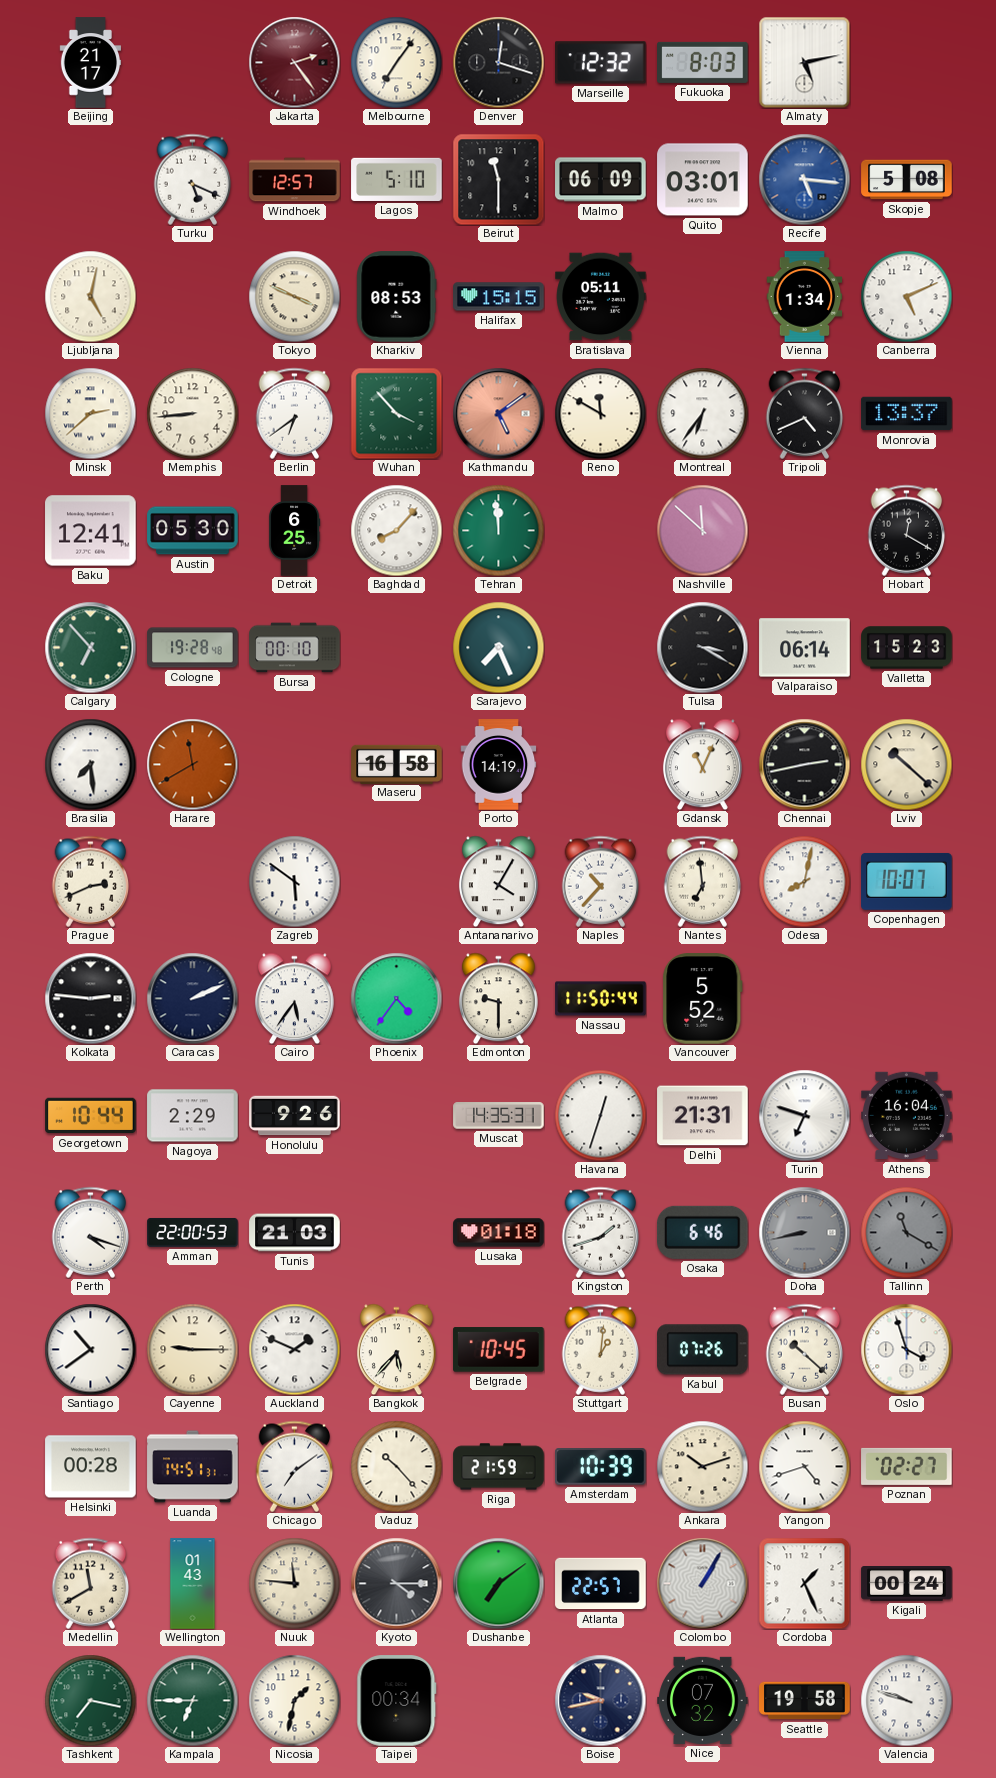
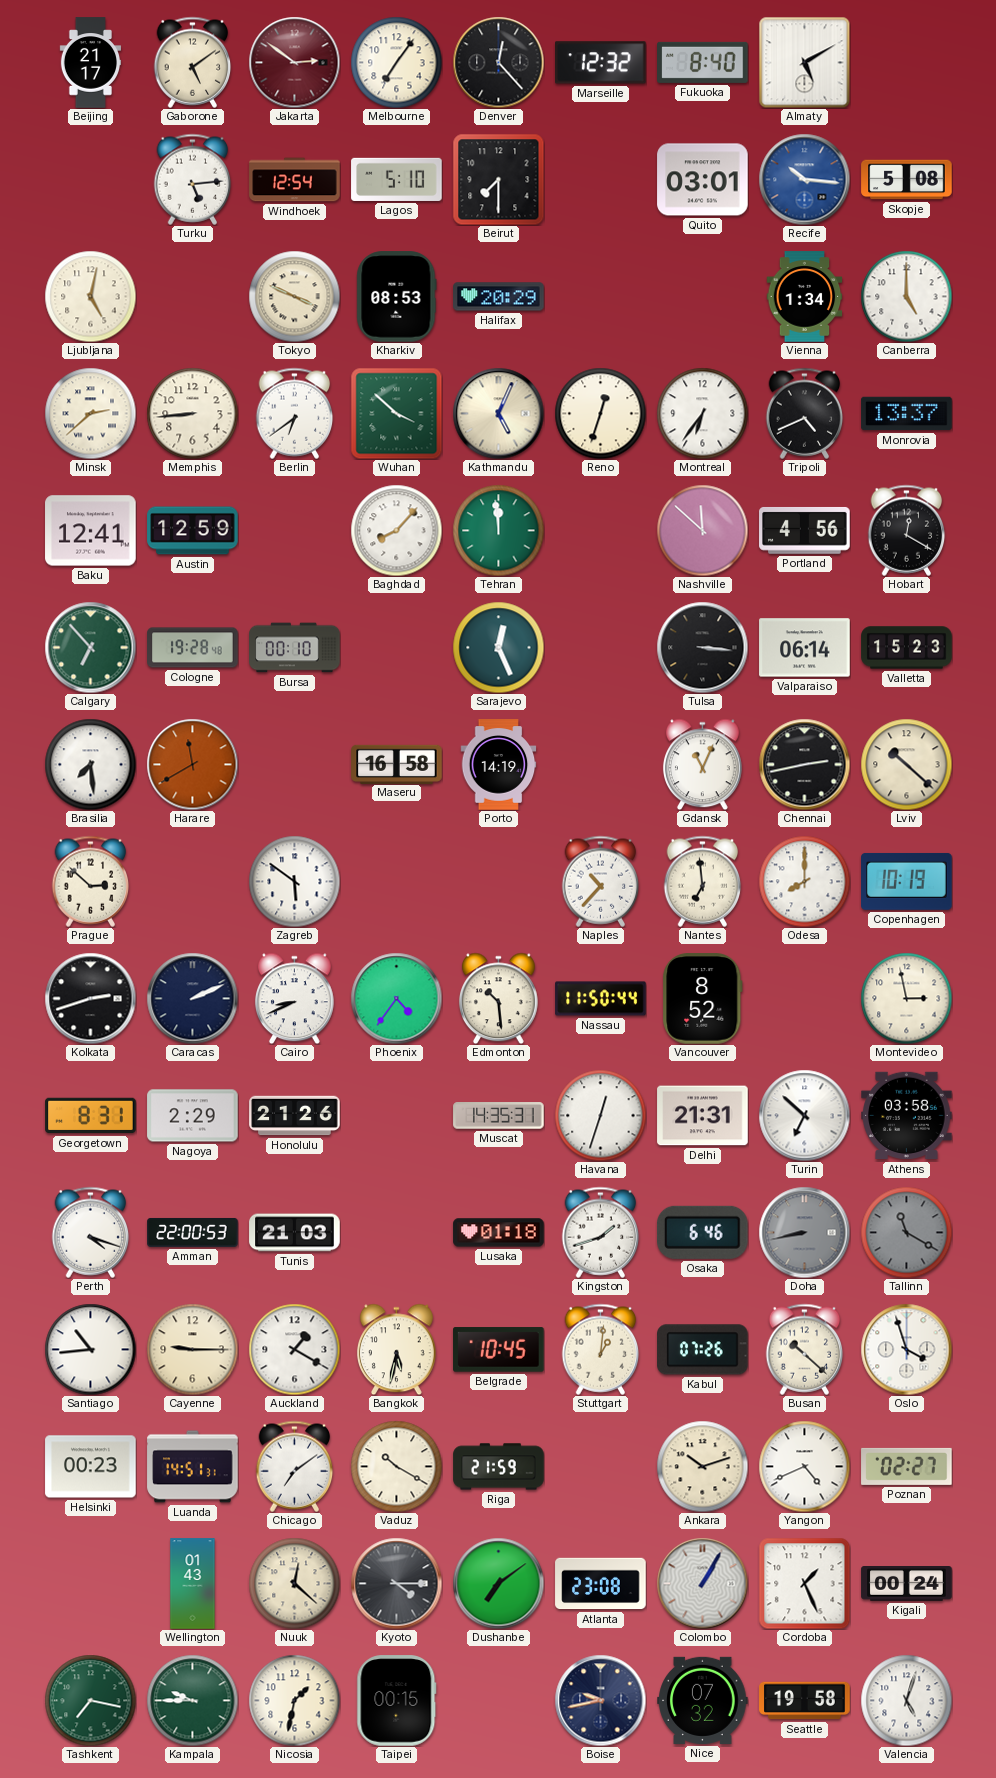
Gaborone: none -> 5:09 (193, 62)
Jakarta: 2:24 -> 2:51 (294, 62)
Denver: 12:18 -> 12:23 (498, 62)
Fukuoka: 8:03 -> 8:40 (703, 62)
Almaty: 5:13 -> 5:10 (804, 62)
Turku: 5:19 -> 5:14 (193, 179)
Windhoek: 12:57 -> 12:54 (295, 180)
Beirut: 11:30 -> 7:30 (498, 179)
Malmo: 06:09 -> none (601, 180)
Recife: 5:16 -> 10:16 (804, 179)
Halifax: 15:15 -> 20:29 (499, 297)
Bratislava: 05:11 -> none (601, 297)
Canberra: 5:11 -> 5:00 (906, 296)
Wuhan: 3:53 -> 3:52 (396, 413)
Kathmandu: 5:09 -> 5:04 (498, 413)
Kathmandu dial: salmon -> cream (498, 413)
Reno: 11:50 -> 12:33 (600, 413)
Austin: 05:30 -> 12:59 (193, 531)
Detroit: 6:25 -> none (294, 531)
Portland: none -> 4:56 (805, 530)
Sarajevo: 7:26 -> 12:26 (498, 647)
Tulsa: 3:20 -> 3:16 (702, 647)
Prague: 2:41 -> 2:52 (91, 881)
Antananarivo: 4:05 -> none (498, 881)
Odesa: 8:02 -> 8:00 (804, 881)
Copenhagen: 10:07 -> 10:19 (907, 882)
Kolkata: 2:46 -> 2:42 (90, 998)
Cairo: 5:36 -> 8:41 (294, 998)
Edmonton: 9:30 -> 10:29 (498, 998)
Vancouver: 5:52 -> 8:52 (703, 999)
Montevideo: none -> 2:58 (906, 998)
Georgetown: 10:44 -> 8:31 (91, 1116)
Honolulu: 9:26 -> 21:26 (295, 1116)
Turin: 6:48 -> 6:52 (804, 1115)
Athens: 16:04 -> 03:58 (907, 1116)
Santiago: 10:39 -> 10:44 (90, 1349)
Auckland: 1:49 -> 1:20 (294, 1349)
Bangkok: 5:37 -> 5:32 (396, 1349)
Helsinki: 00:28 -> 00:23 (91, 1467)
Vaduz: 10:23 -> 10:20 (396, 1466)
Amsterdam: 10:39 -> none (601, 1467)
Yangon: 4:42 -> 4:41 (804, 1466)
Medellin: 11:40 -> none (91, 1583)
Nuuk: 11:46 -> 12:22 (294, 1583)
Atlanta: 22:57 -> 23:08 (601, 1584)
Kampala: 6:45 -> 9:45 (192, 1700)
Taipei: 00:34 -> 00:15 (397, 1701)
Valencia: 9:48 -> 5:03 (906, 1700)
